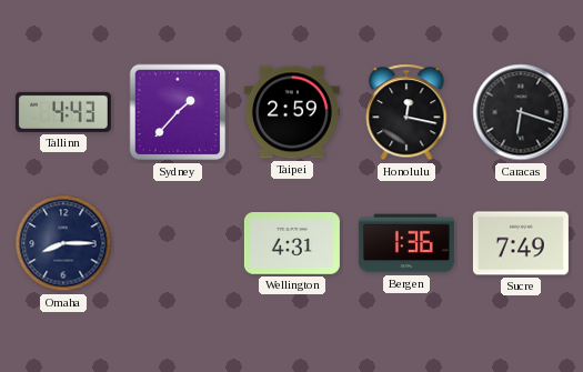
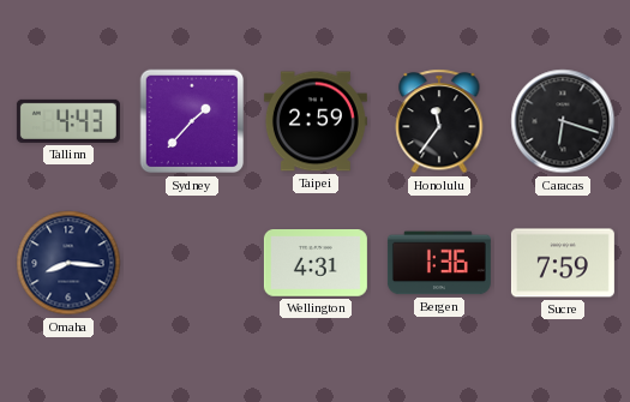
Honolulu: 12:17 -> 11:36 (439, 121)
Omaha: 8:15 -> 8:16 (68, 263)
Sucre: 7:49 -> 7:59 (563, 263)
